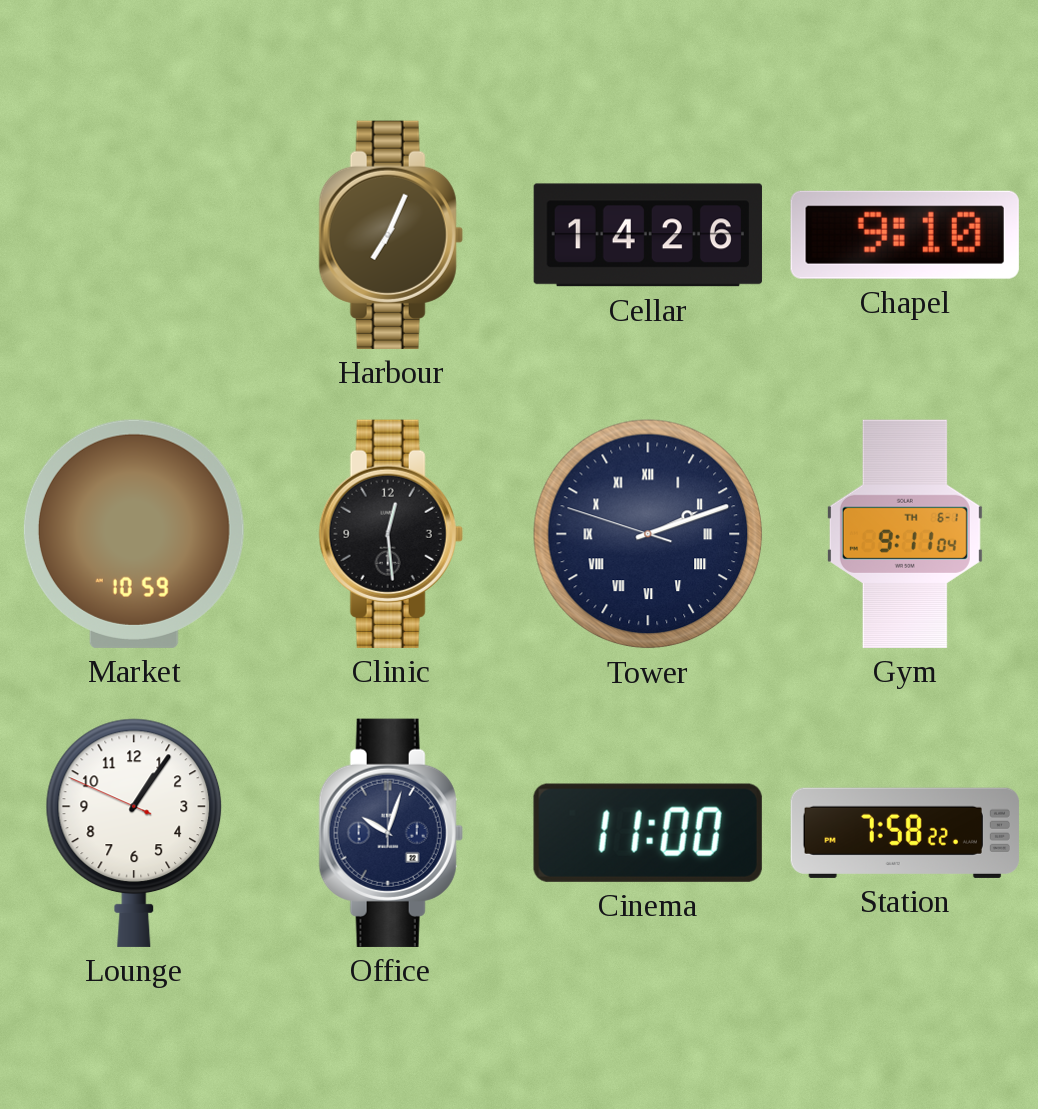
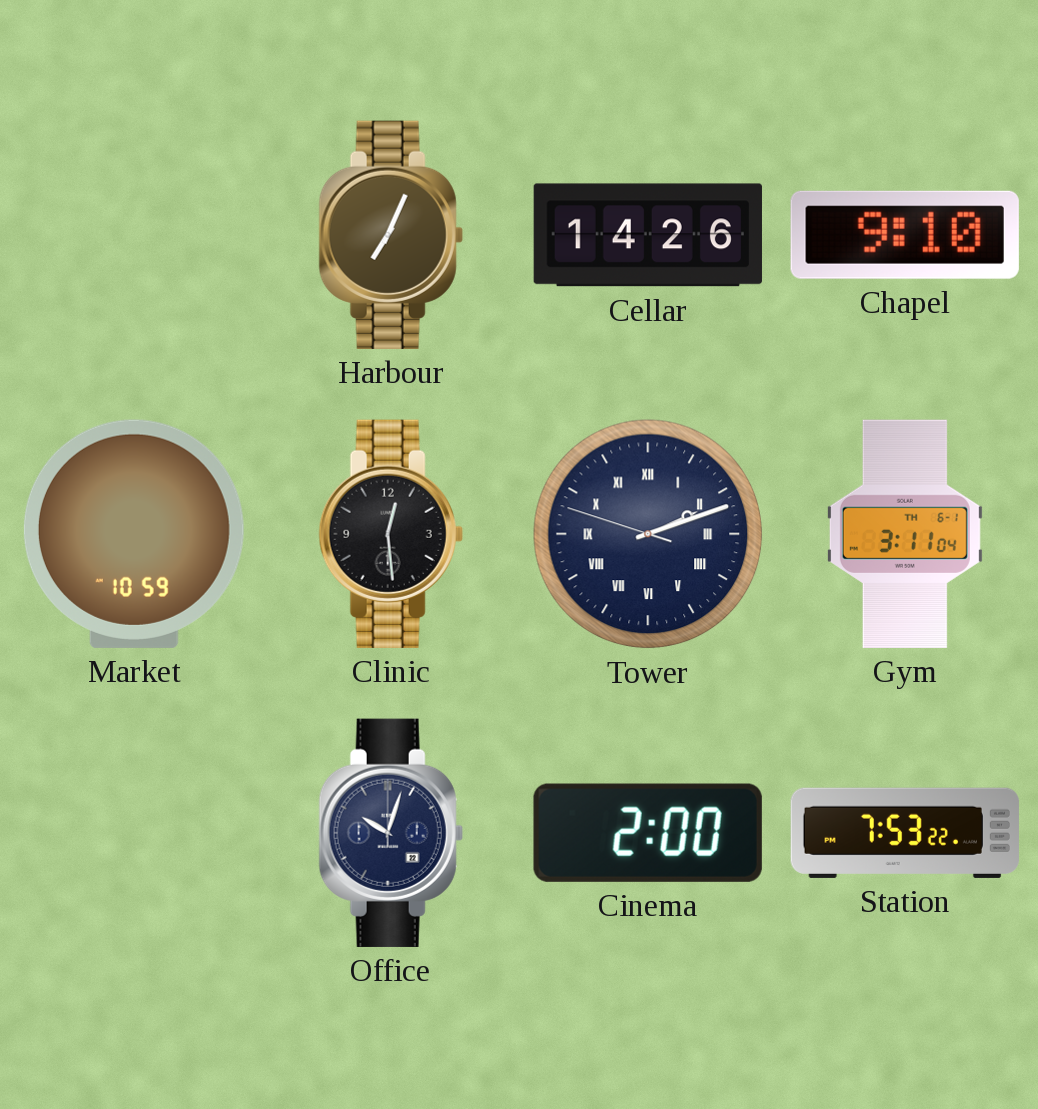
Gym: 9:11 -> 3:11 (905, 534)
Lounge: 1:05 -> none (134, 833)
Cinema: 11:00 -> 2:00 (648, 833)
Station: 7:58 -> 7:53 (905, 833)
